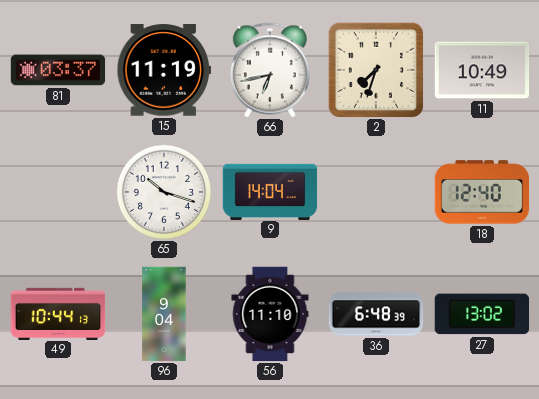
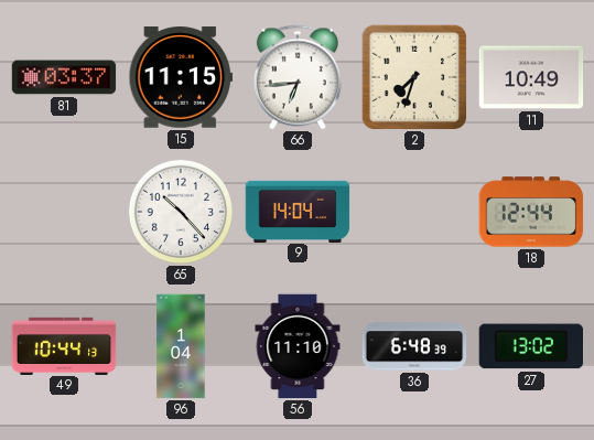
15: 11:19 -> 11:15 (181, 77)
66: 6:43 -> 6:44 (298, 77)
65: 10:18 -> 10:23 (181, 212)
18: 12:40 -> 12:44 (531, 212)
96: 9:04 -> 1:04 (181, 346)
